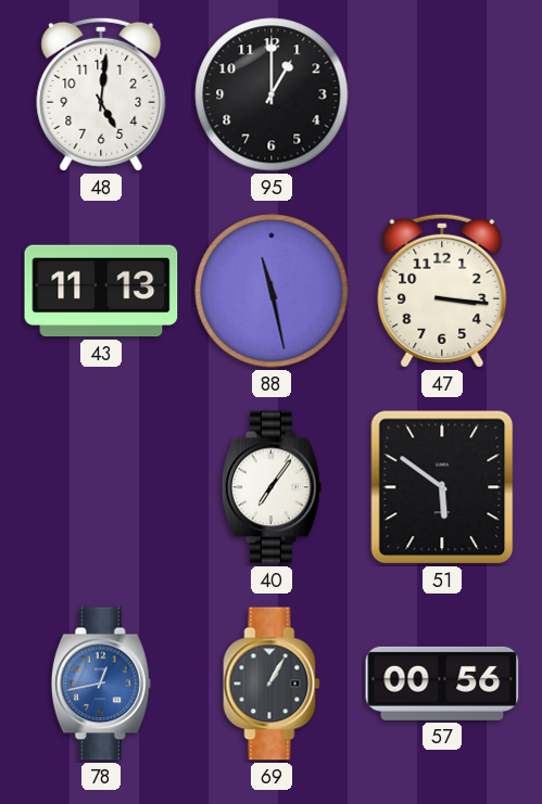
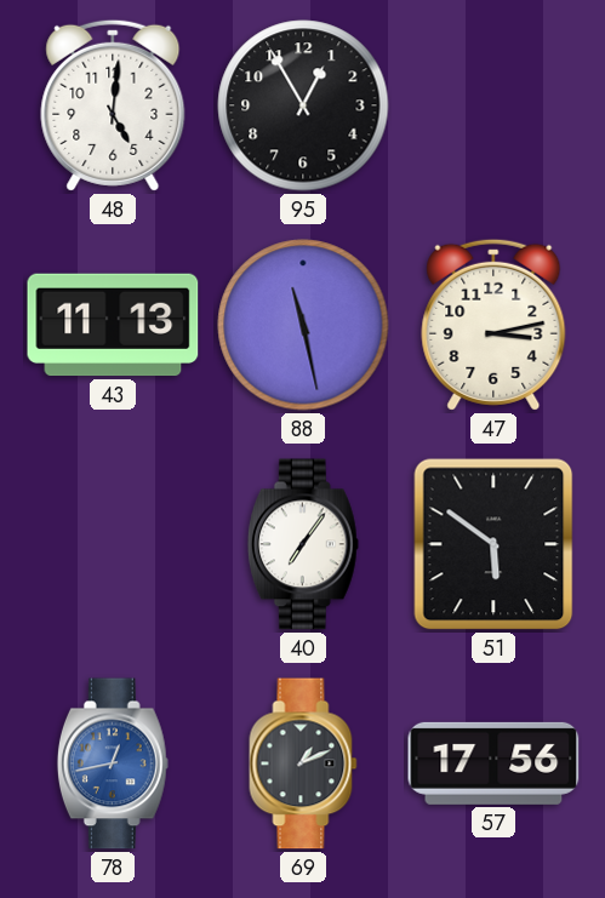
95: 1:00 -> 12:55 (303, 105)
47: 3:16 -> 3:13 (493, 325)
69: 1:05 -> 1:11 (303, 763)
57: 00:56 -> 17:56 (493, 763)
